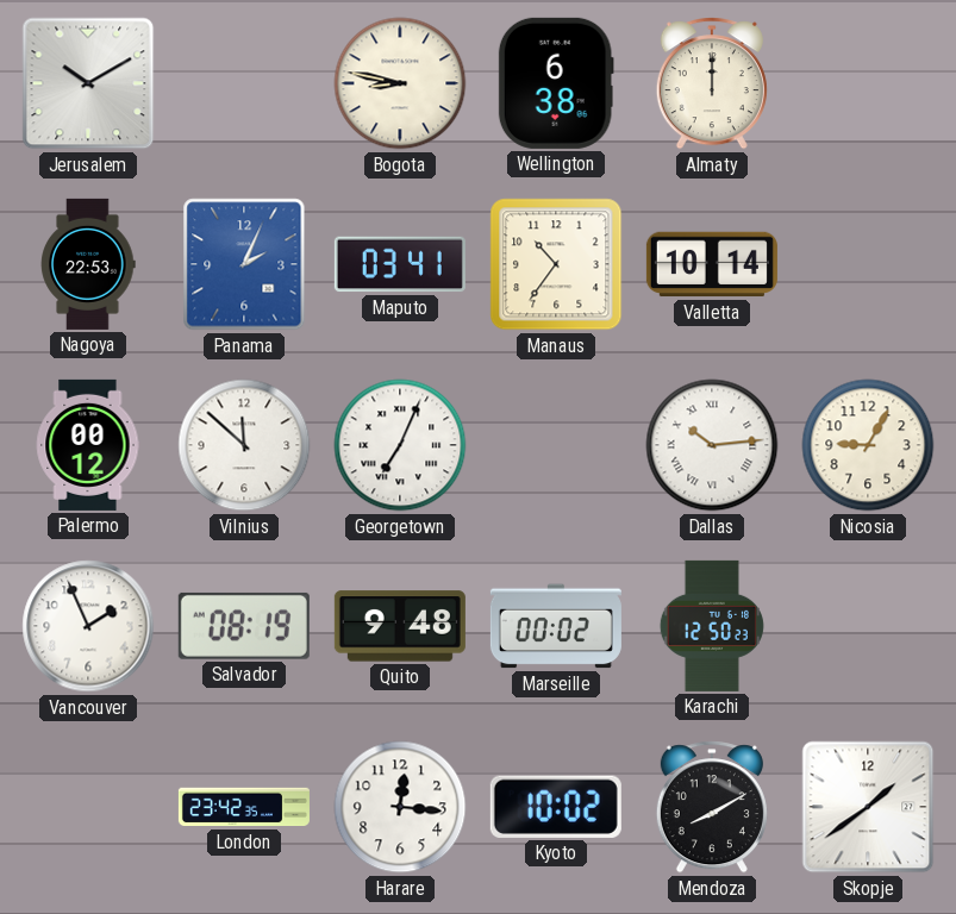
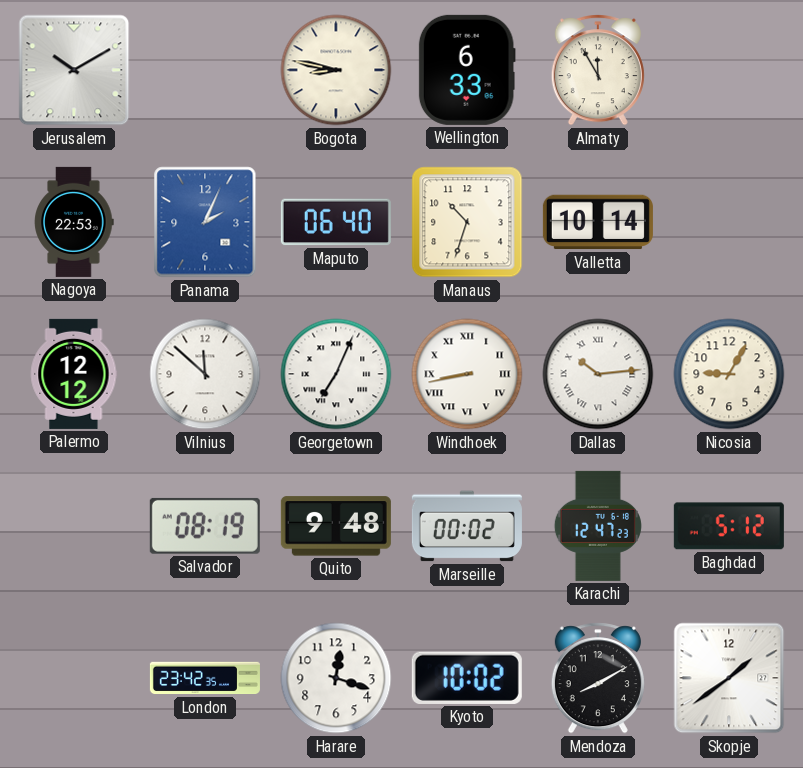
Wellington: 6:38 -> 6:33 (467, 70)
Almaty: 12:00 -> 11:55 (598, 70)
Maputo: 03:41 -> 06:40 (336, 222)
Manaus: 10:36 -> 10:33 (467, 222)
Palermo: 00:12 -> 12:12 (74, 374)
Windhoek: none -> 8:43 (467, 374)
Vancouver: 1:56 -> none (88, 626)
Karachi: 12:50 -> 12:47 (598, 526)
Baghdad: none -> 5:12 (729, 526)
Harare: 12:16 -> 12:18 (336, 678)
